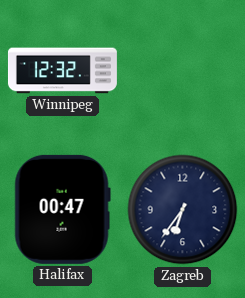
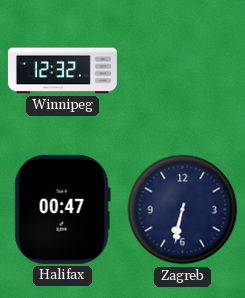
Zagreb: 6:36 -> 6:32 (183, 210)
